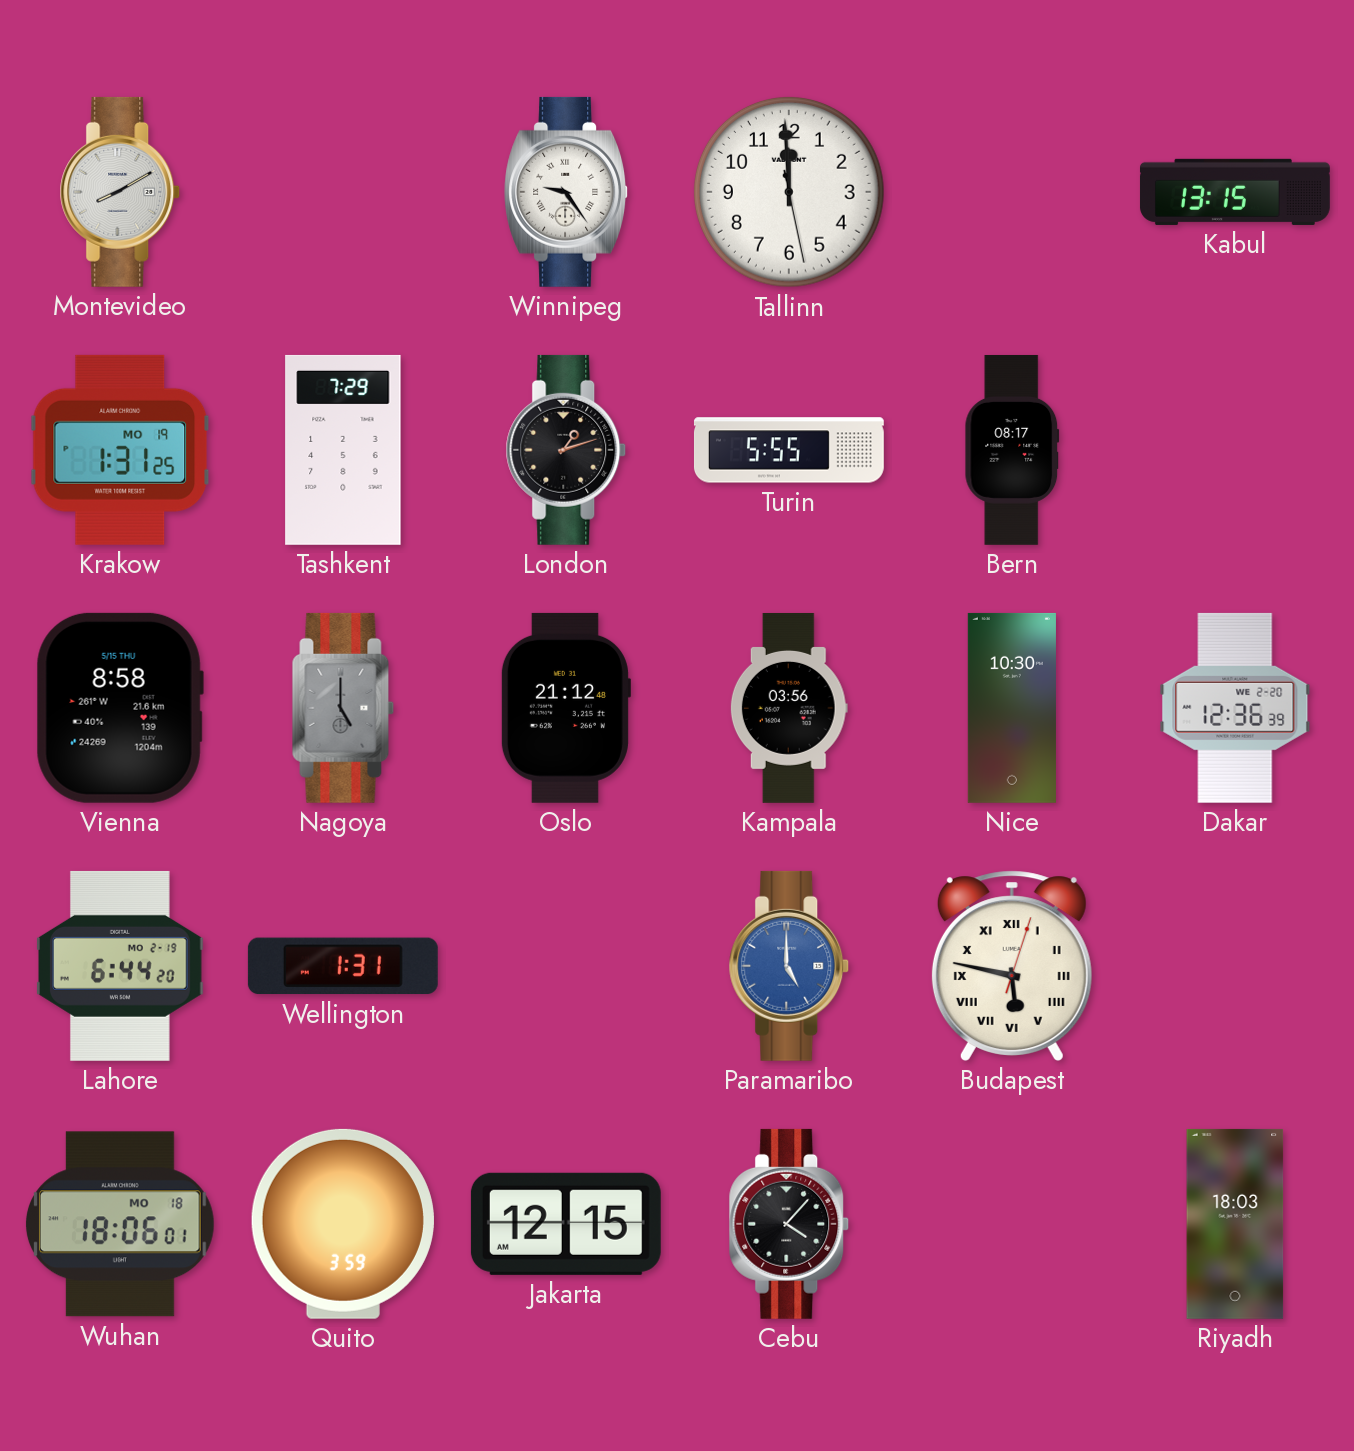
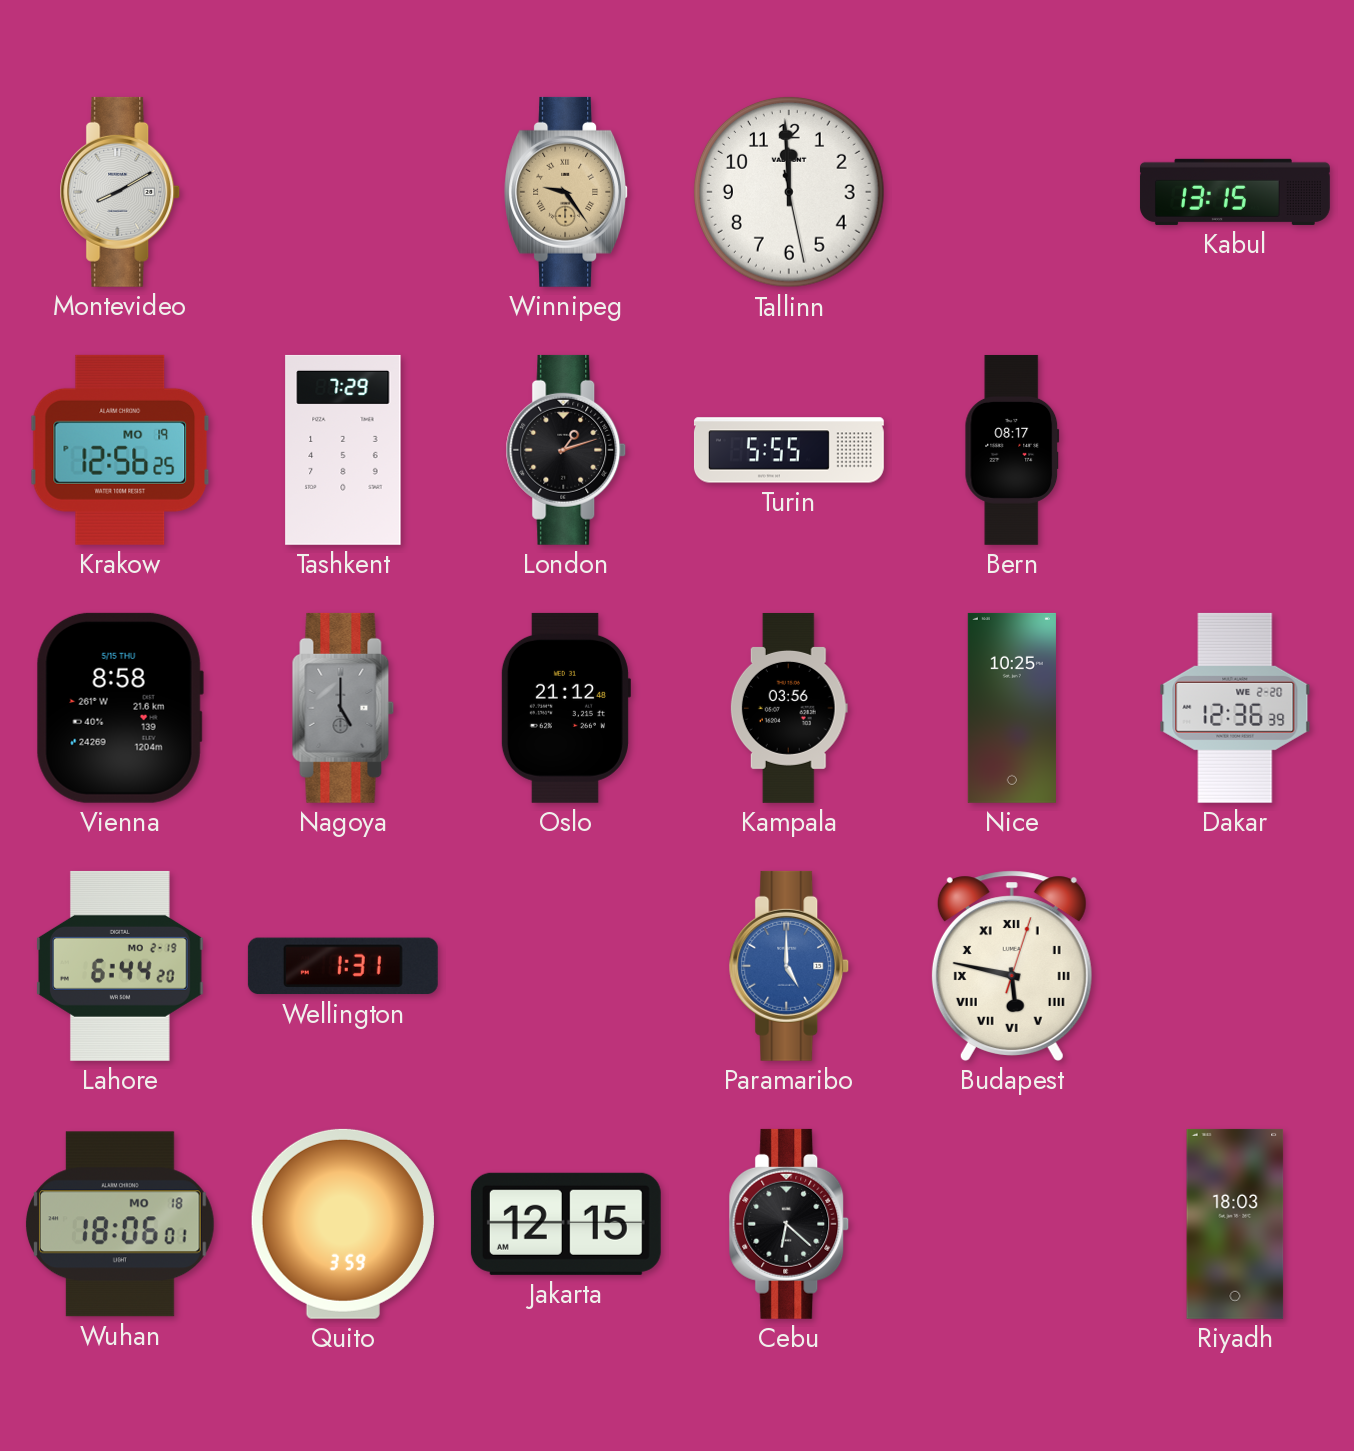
Winnipeg dial: white -> champagne (566, 192)
Krakow: 1:31 -> 12:56 (120, 450)
Nice: 10:30 -> 10:25 (1012, 708)
Cebu: 4:07 -> 6:22 (789, 1224)
